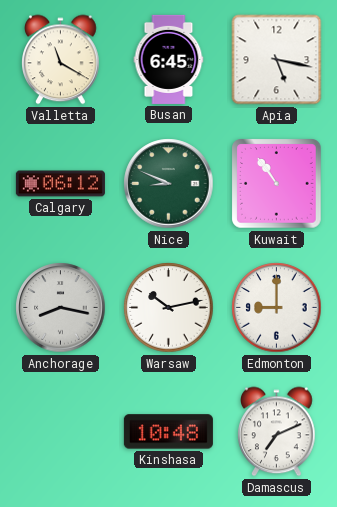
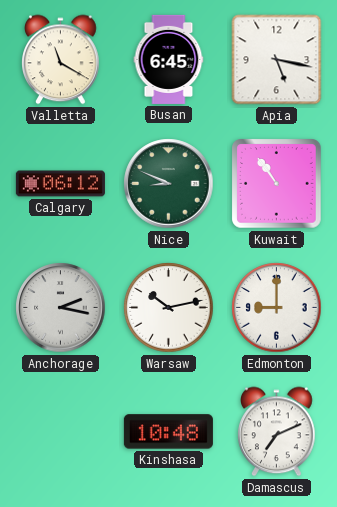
Anchorage: 8:17 -> 2:17 (61, 308)
